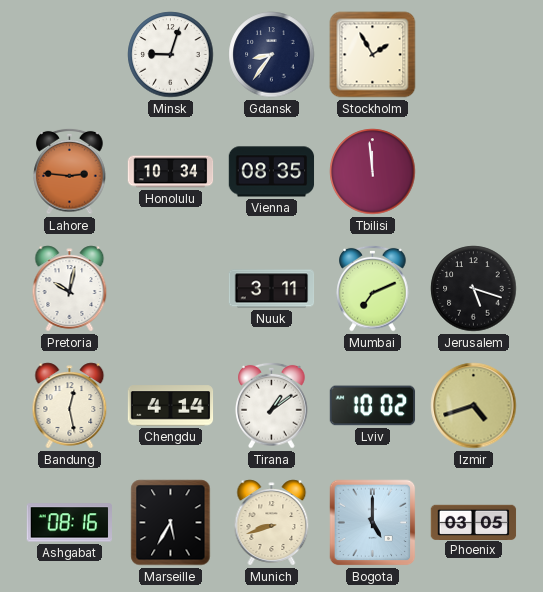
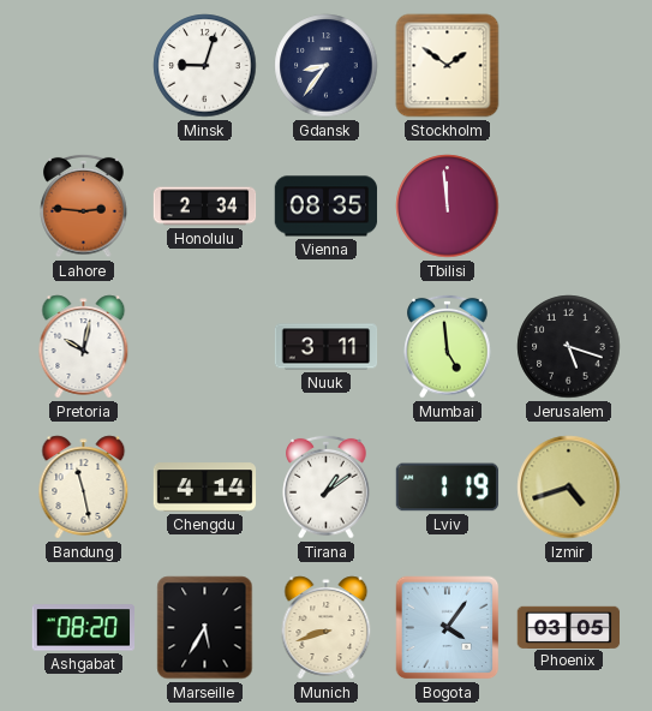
Stockholm: 1:55 -> 1:51 (448, 66)
Honolulu: 10:34 -> 2:34 (205, 207)
Mumbai: 7:11 -> 4:59 (448, 346)
Bandung: 12:28 -> 11:28 (84, 488)
Lviv: 10:02 -> 1:19 (448, 488)
Ashgabat: 08:16 -> 08:20 (83, 628)
Bogota: 5:00 -> 4:06 (448, 628)
